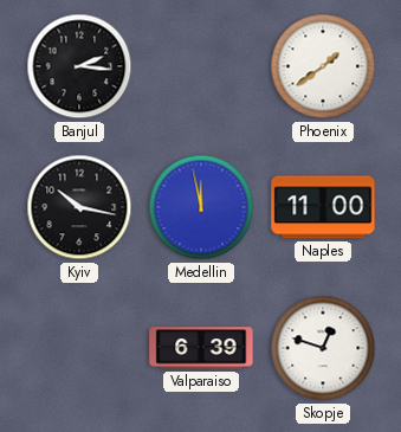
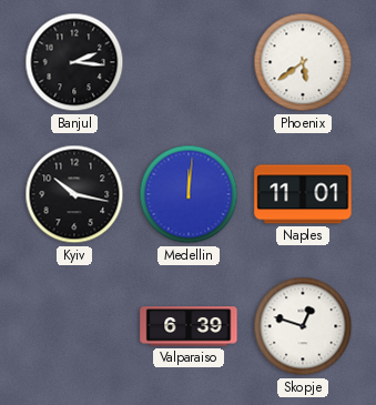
Phoenix: 1:39 -> 5:39 (303, 62)
Medellin: 11:58 -> 12:01 (189, 194)
Naples: 11:00 -> 11:01 (303, 194)
